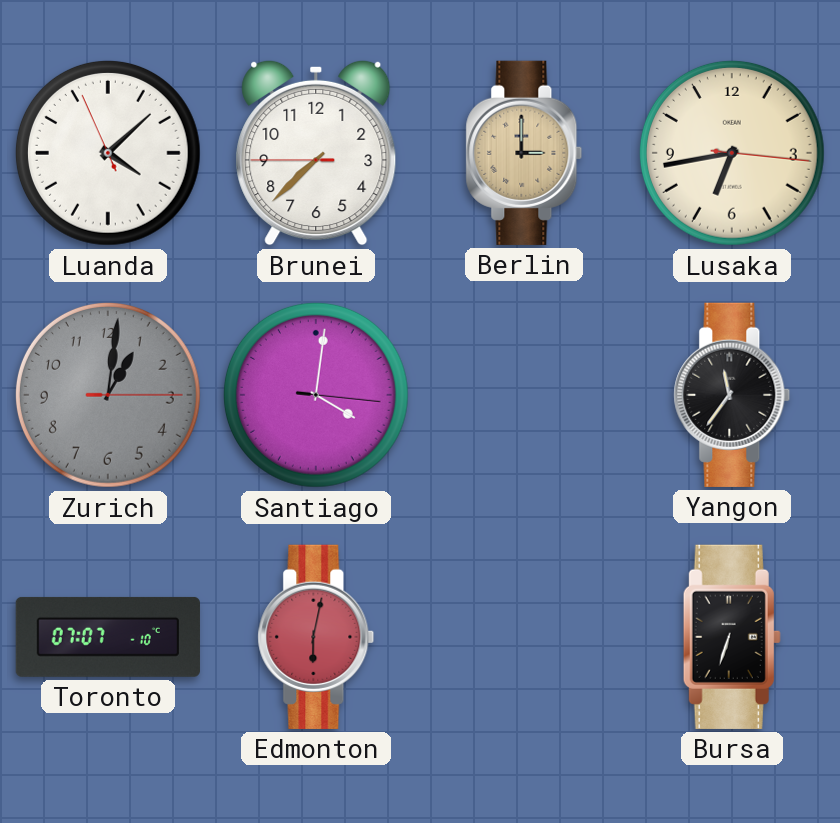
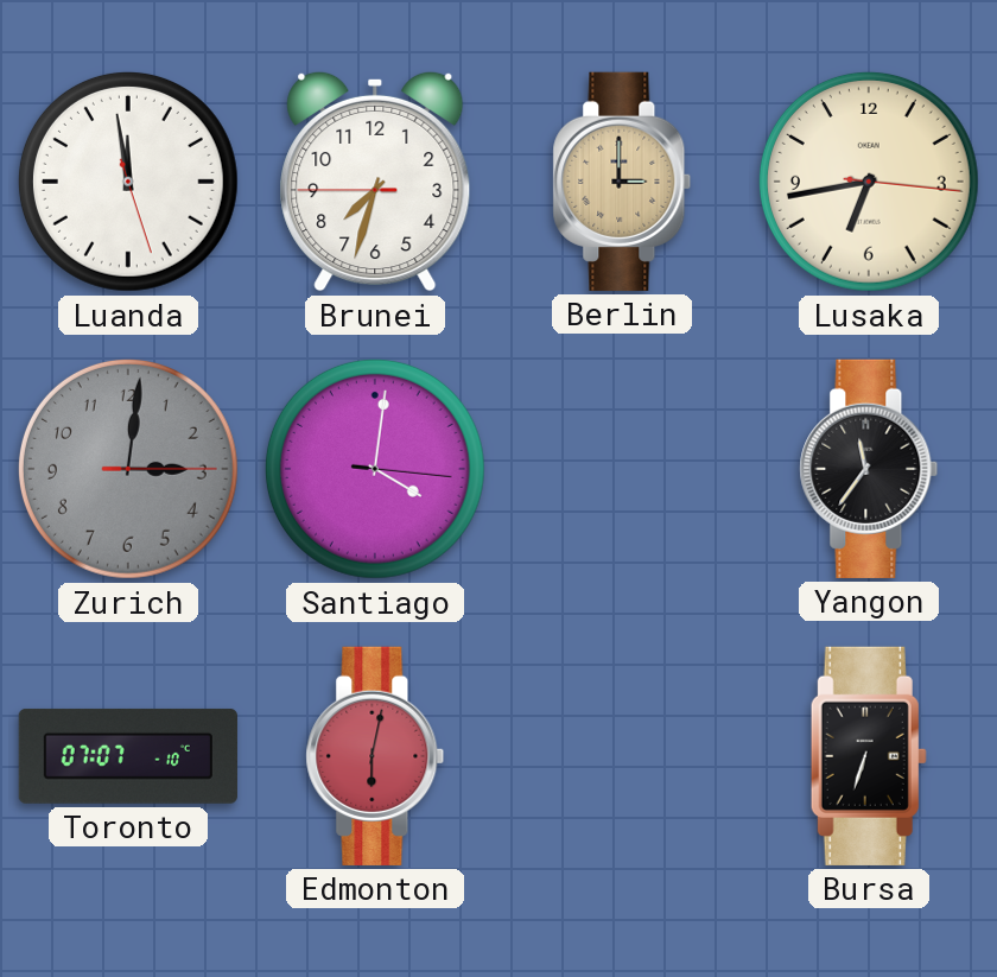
Luanda: 4:07 -> 11:58 (128, 182)
Brunei: 7:37 -> 7:32 (375, 182)
Zurich: 1:01 -> 3:01 (128, 469)
